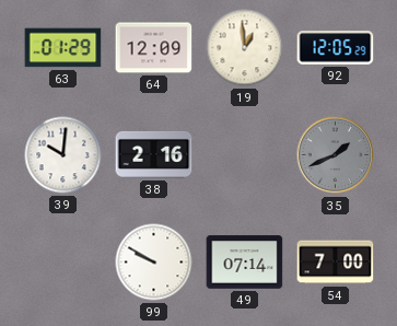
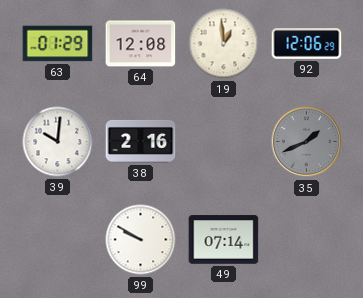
64: 12:09 -> 12:08 (141, 44)
92: 12:05 -> 12:06 (307, 44)
54: 7:00 -> none (336, 263)
